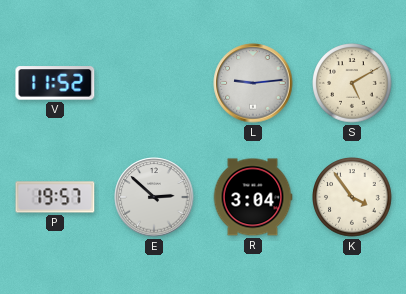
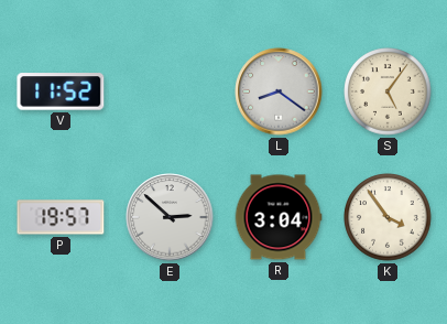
L: 9:14 -> 8:21 (279, 91)
S: 5:10 -> 5:06 (388, 91)
